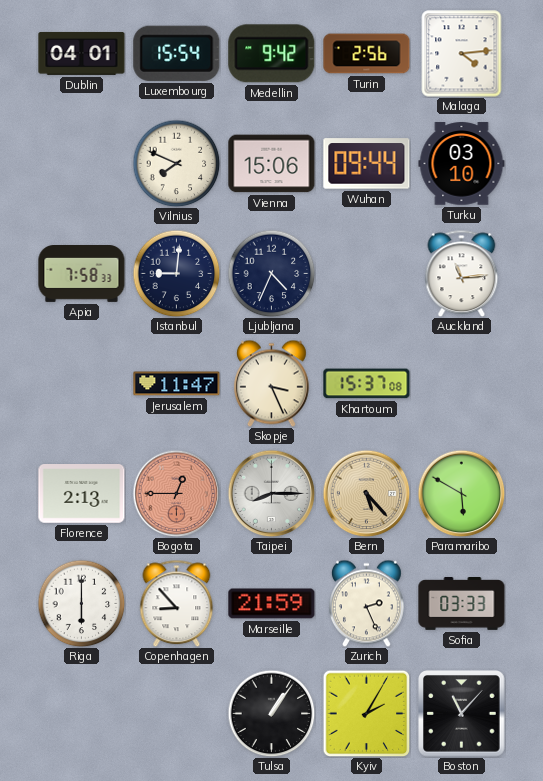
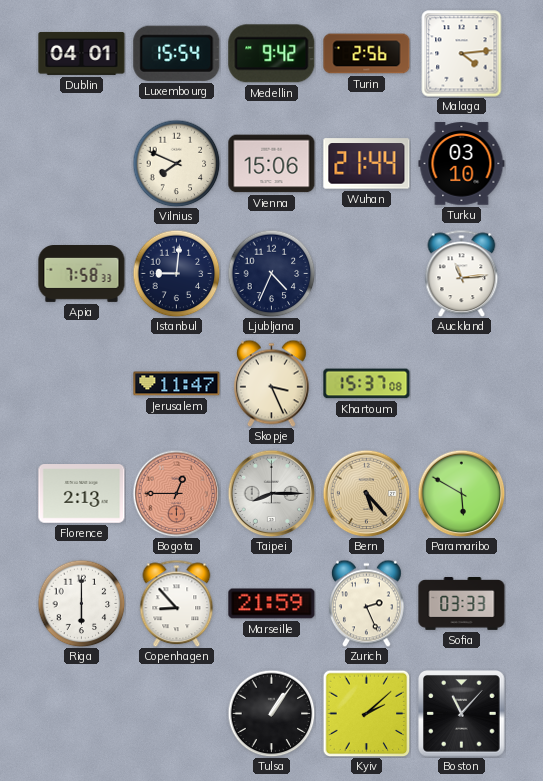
Wuhan: 09:44 -> 21:44 (367, 164)
Kyiv: 2:05 -> 2:08 (366, 713)
